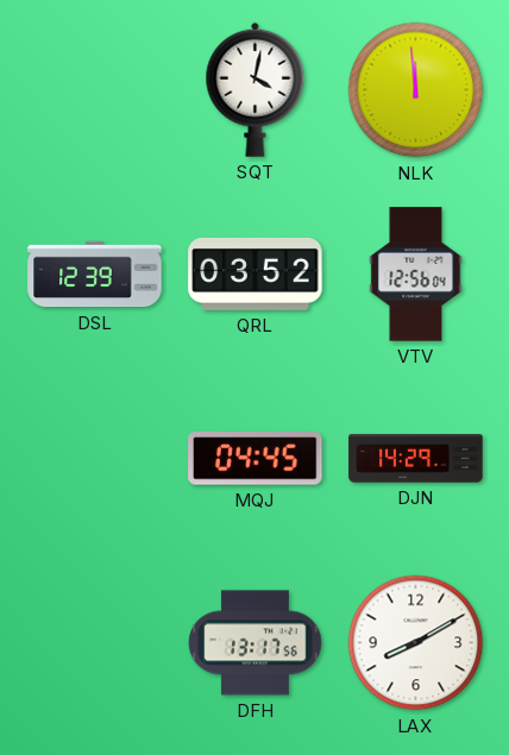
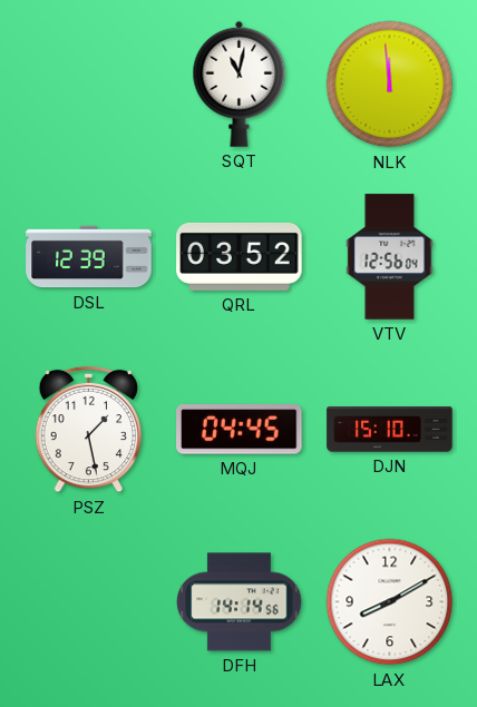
SQT: 4:02 -> 11:02 (240, 84)
PSZ: none -> 1:28 (88, 430)
DJN: 14:29 -> 15:10 (390, 430)
DFH: 13:17 -> 14:14 (240, 602)
